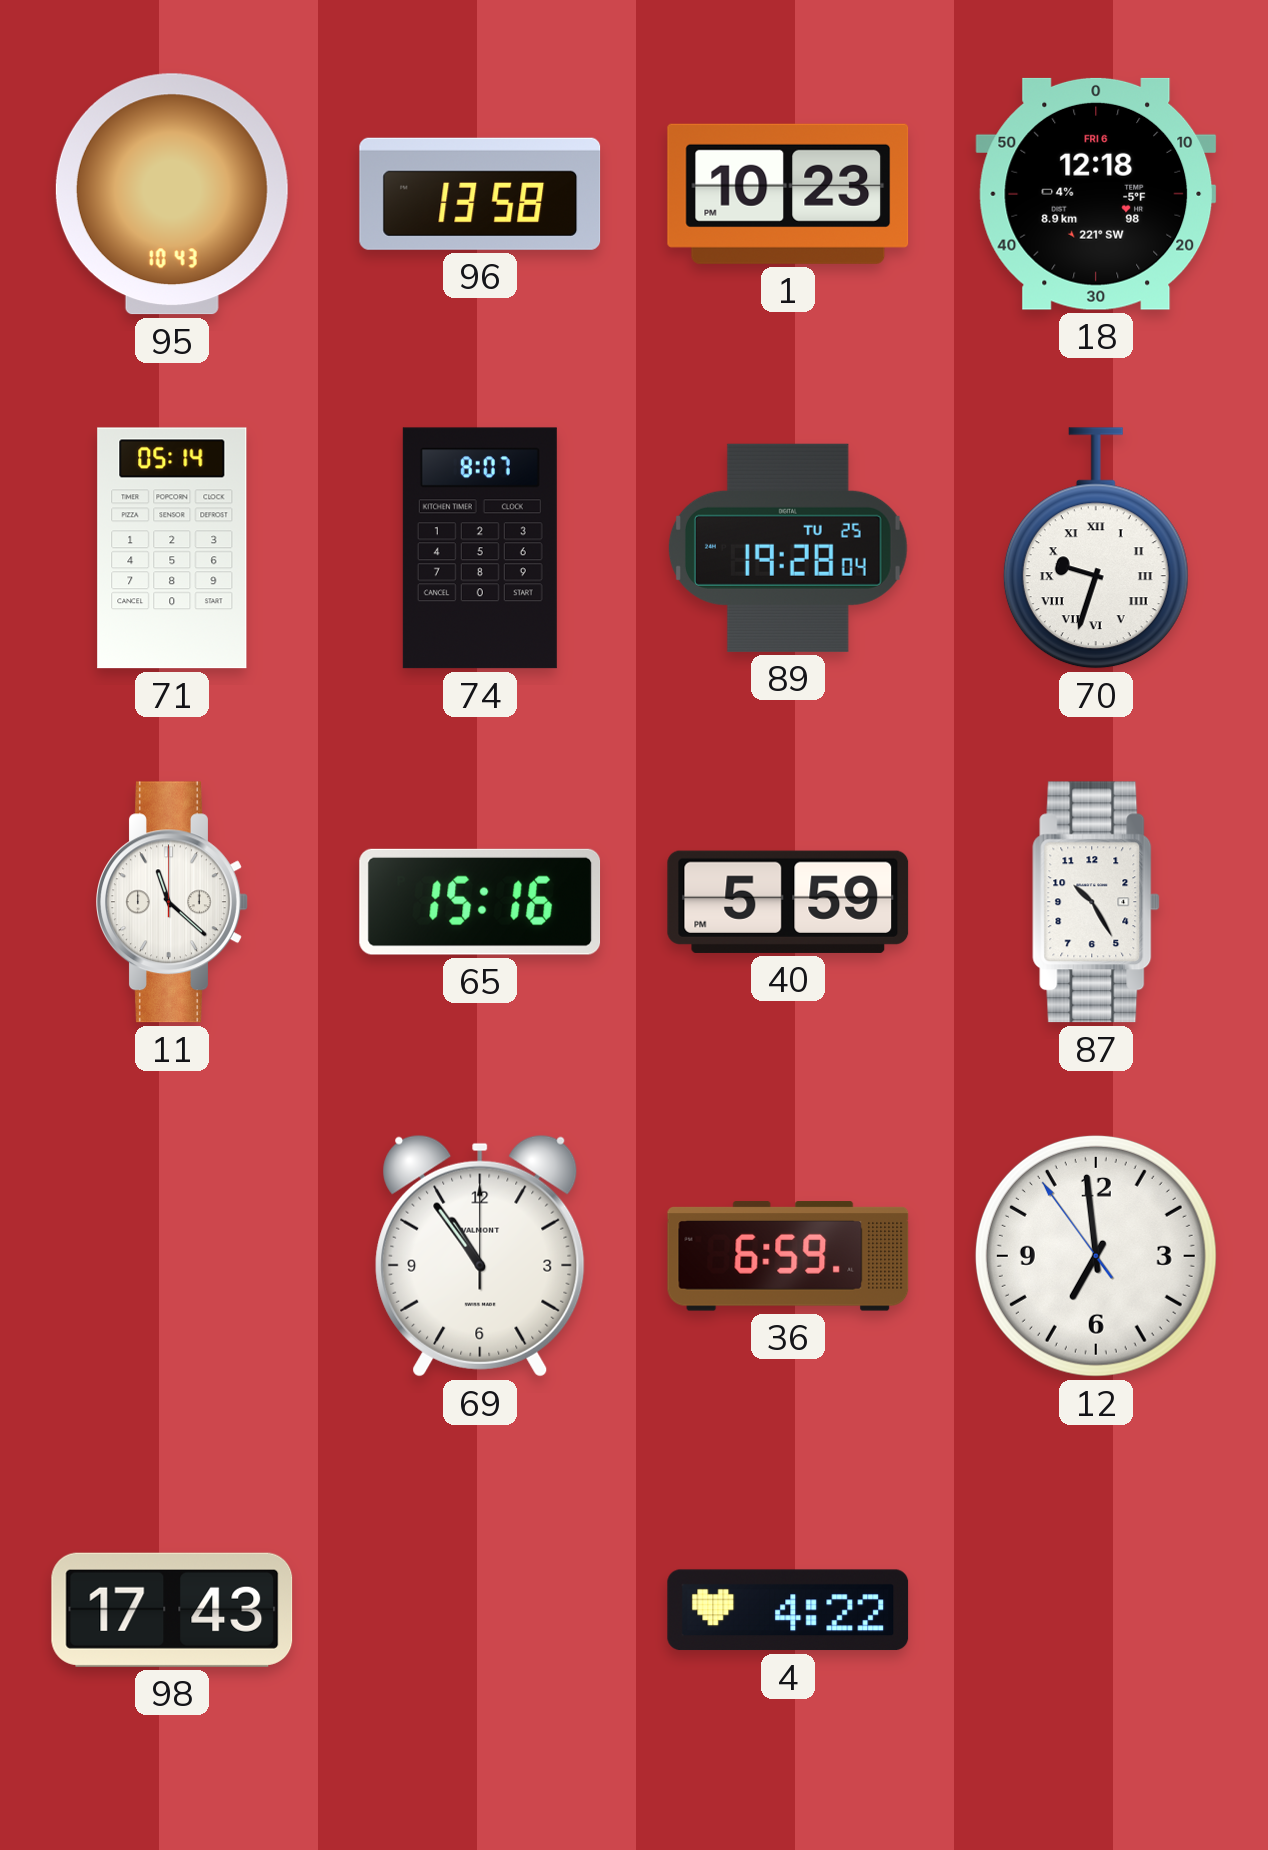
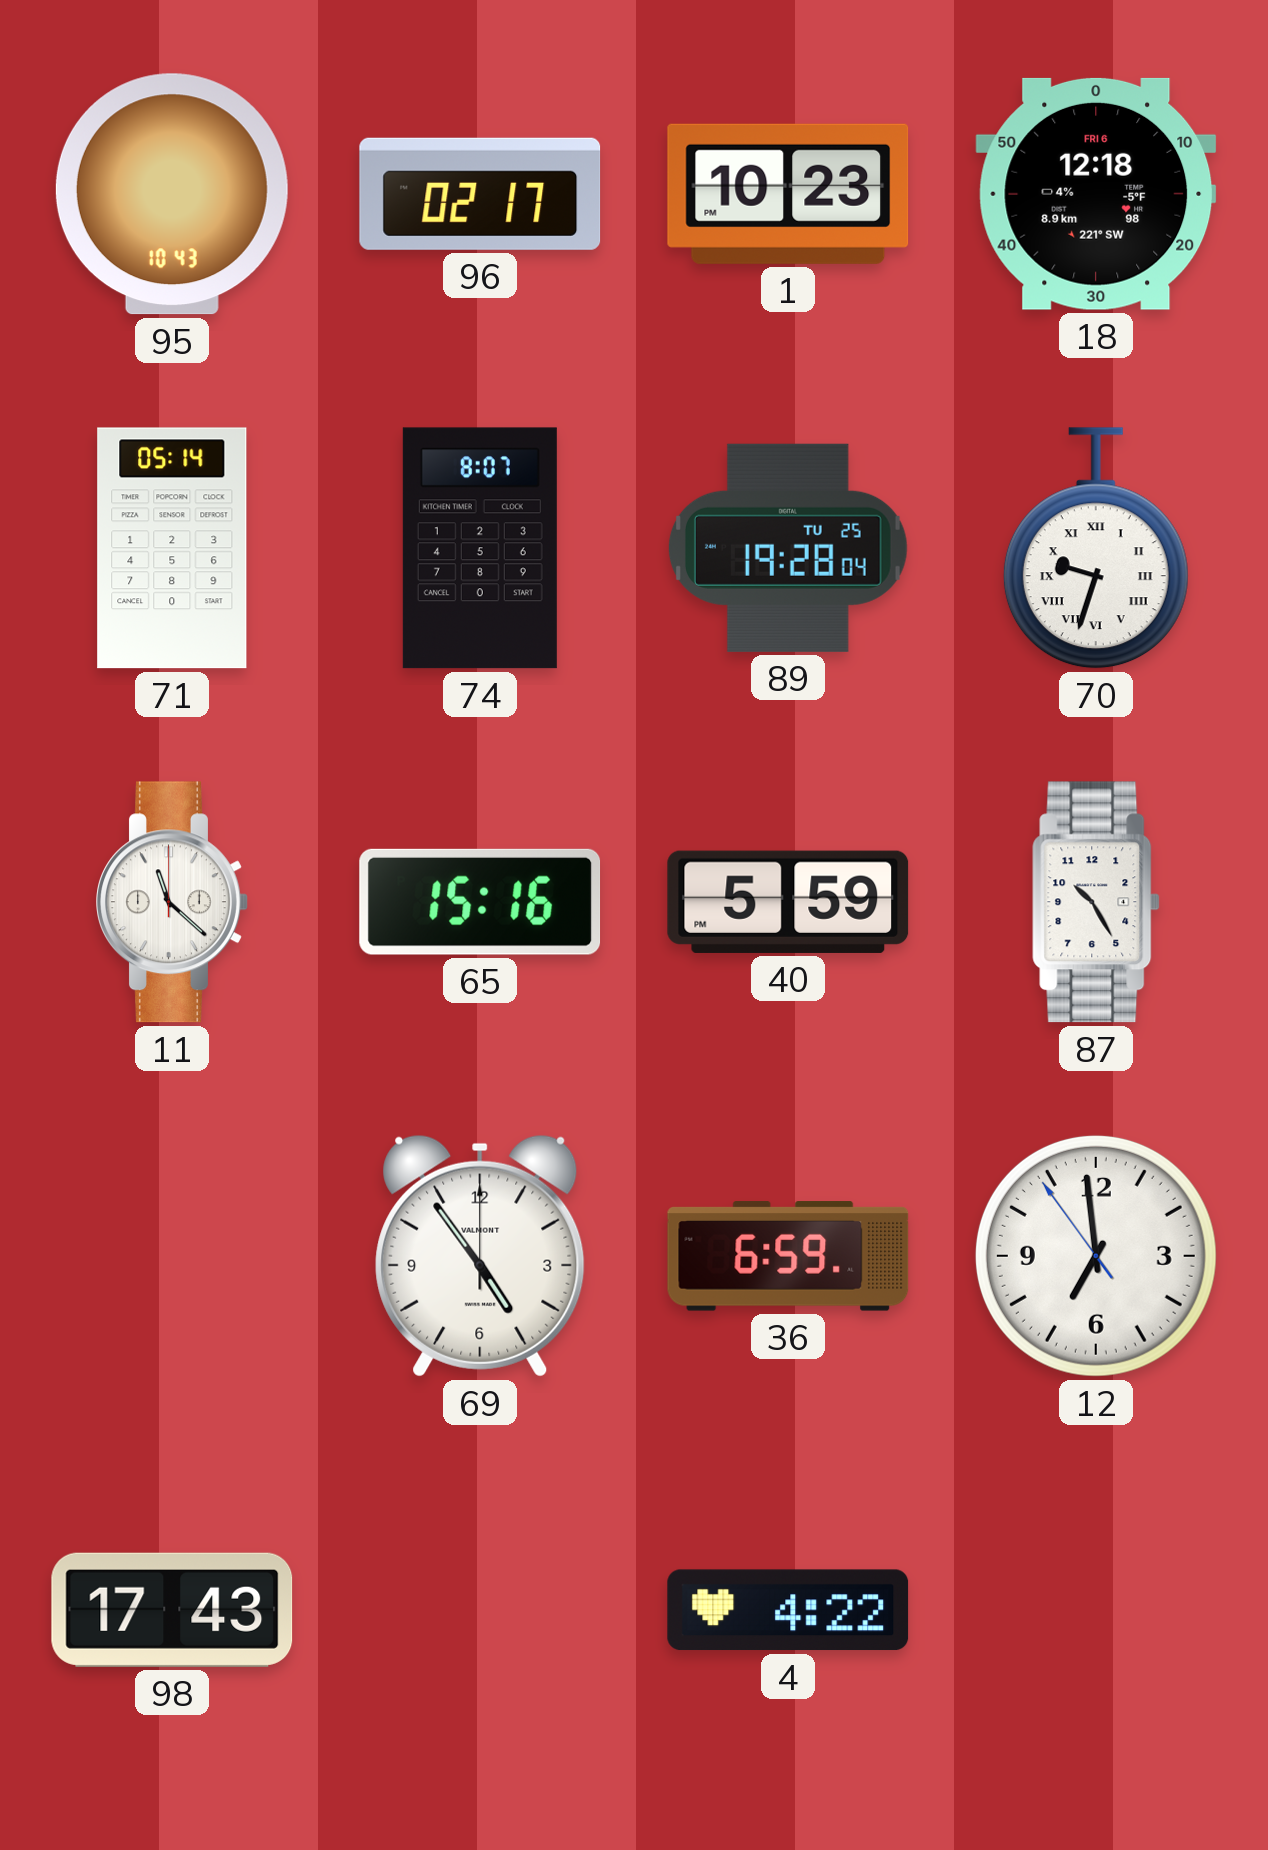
96: 13:58 -> 02:17 (480, 194)
69: 10:54 -> 4:54 (480, 1256)
